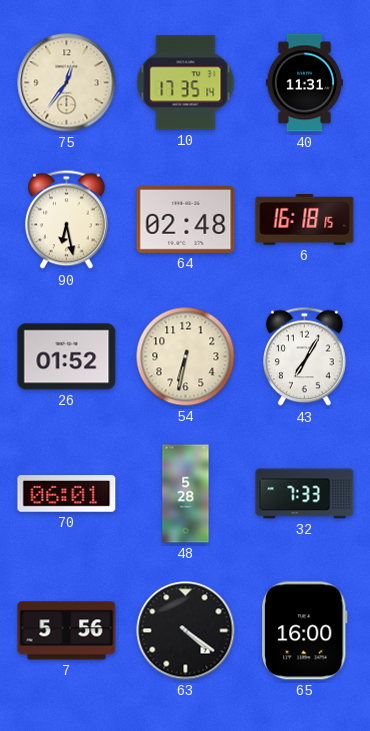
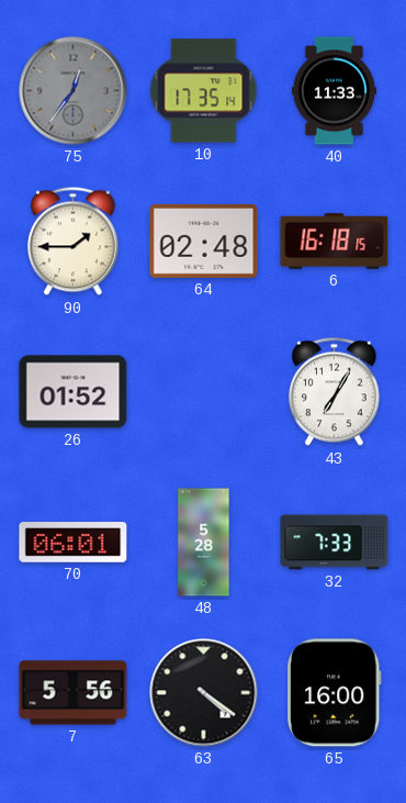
75 dial: cream -> grey (74, 91)
40: 11:31 -> 11:33 (334, 91)
90: 6:28 -> 1:45 (74, 242)
54: 6:32 -> none (186, 357)
